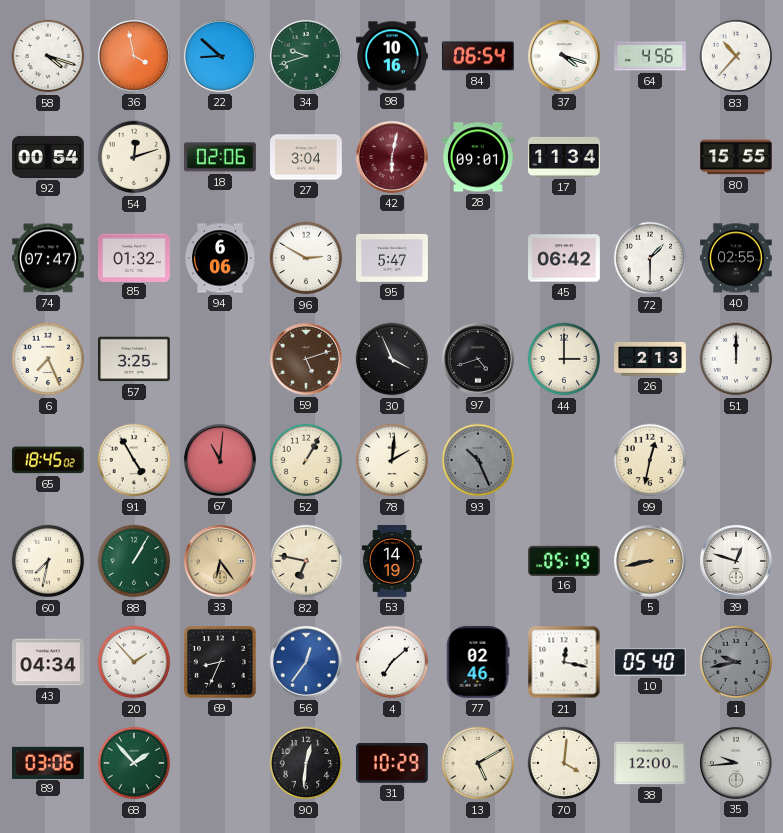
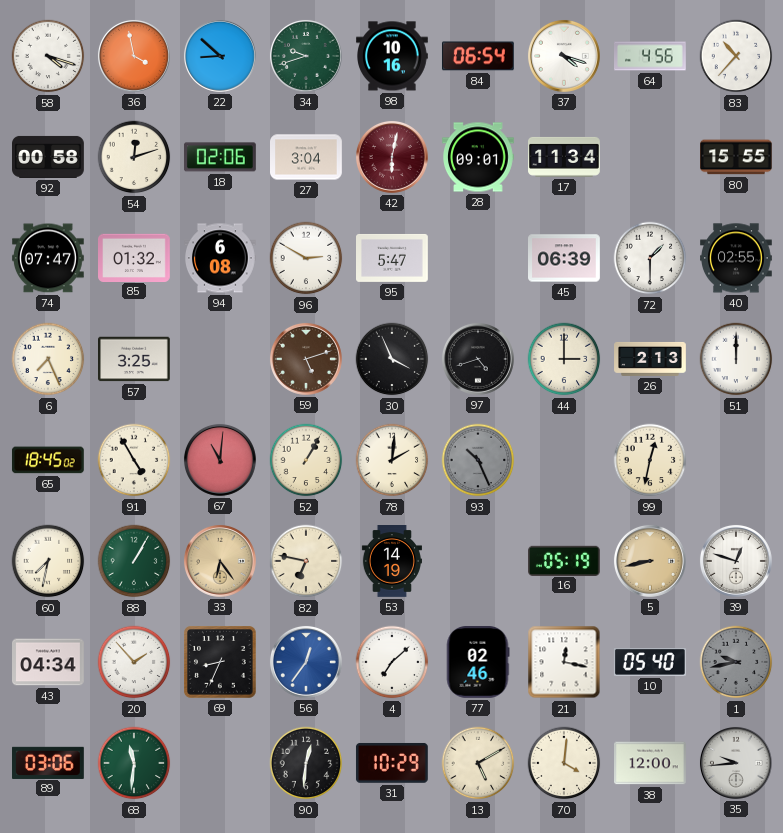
92: 00:54 -> 00:58 (48, 157)
94: 6:06 -> 6:08 (221, 258)
45: 06:42 -> 06:39 (565, 258)
68: 1:53 -> 11:31 (134, 763)
